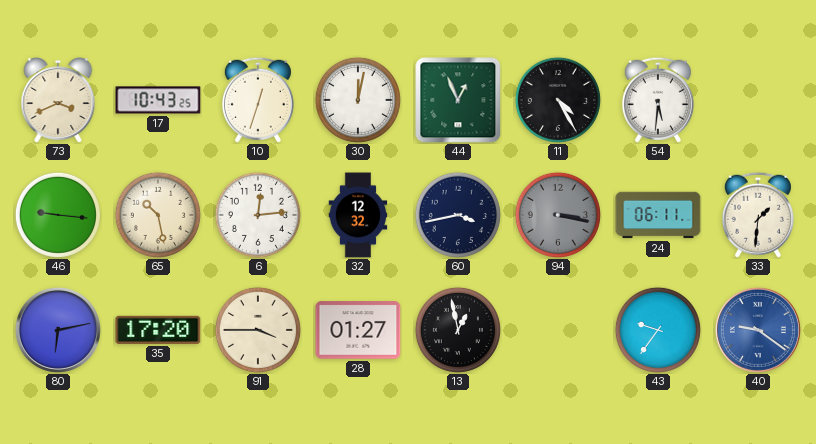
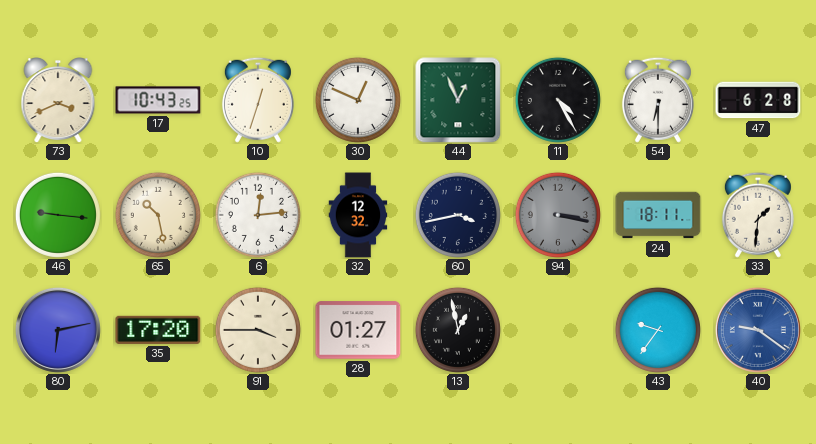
30: 12:02 -> 12:49 (358, 100)
54: 5:31 -> 6:30 (658, 100)
47: none -> 6:28 (758, 100)
24: 06:11 -> 18:11 (658, 215)
